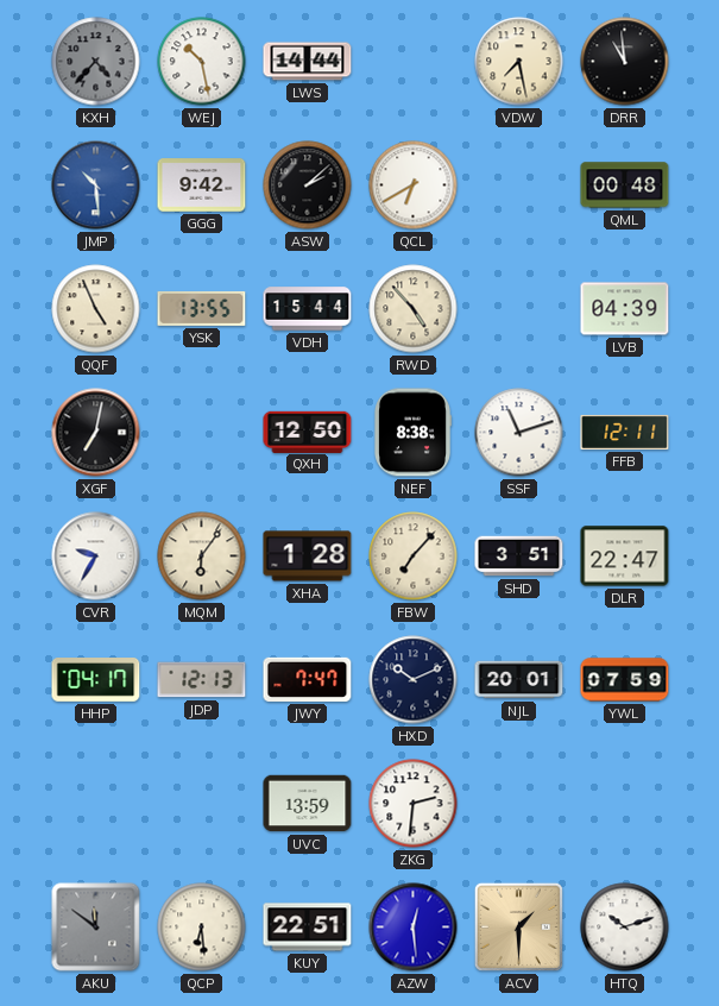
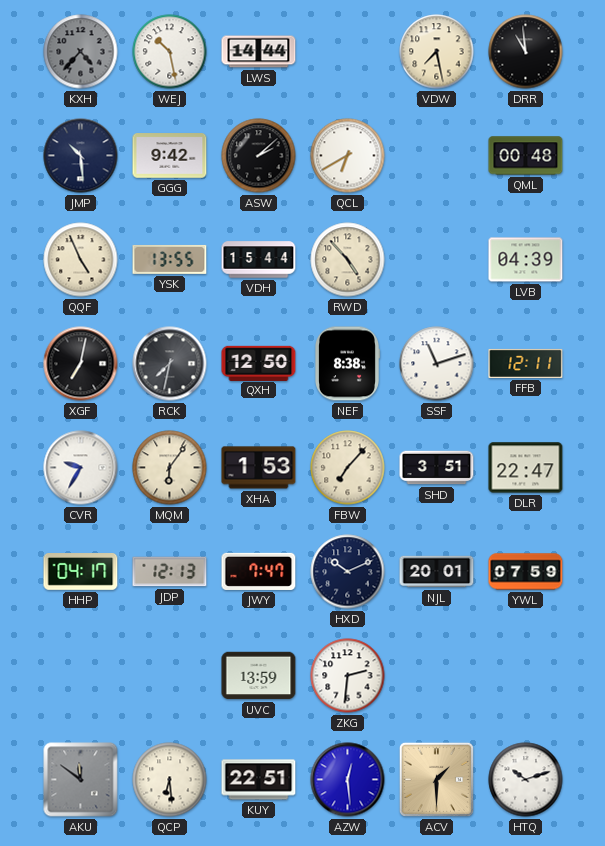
JMP dial: blue -> navy (81, 156)
RCK: none -> 7:32 (170, 364)
XHA: 1:28 -> 1:53 (259, 468)
